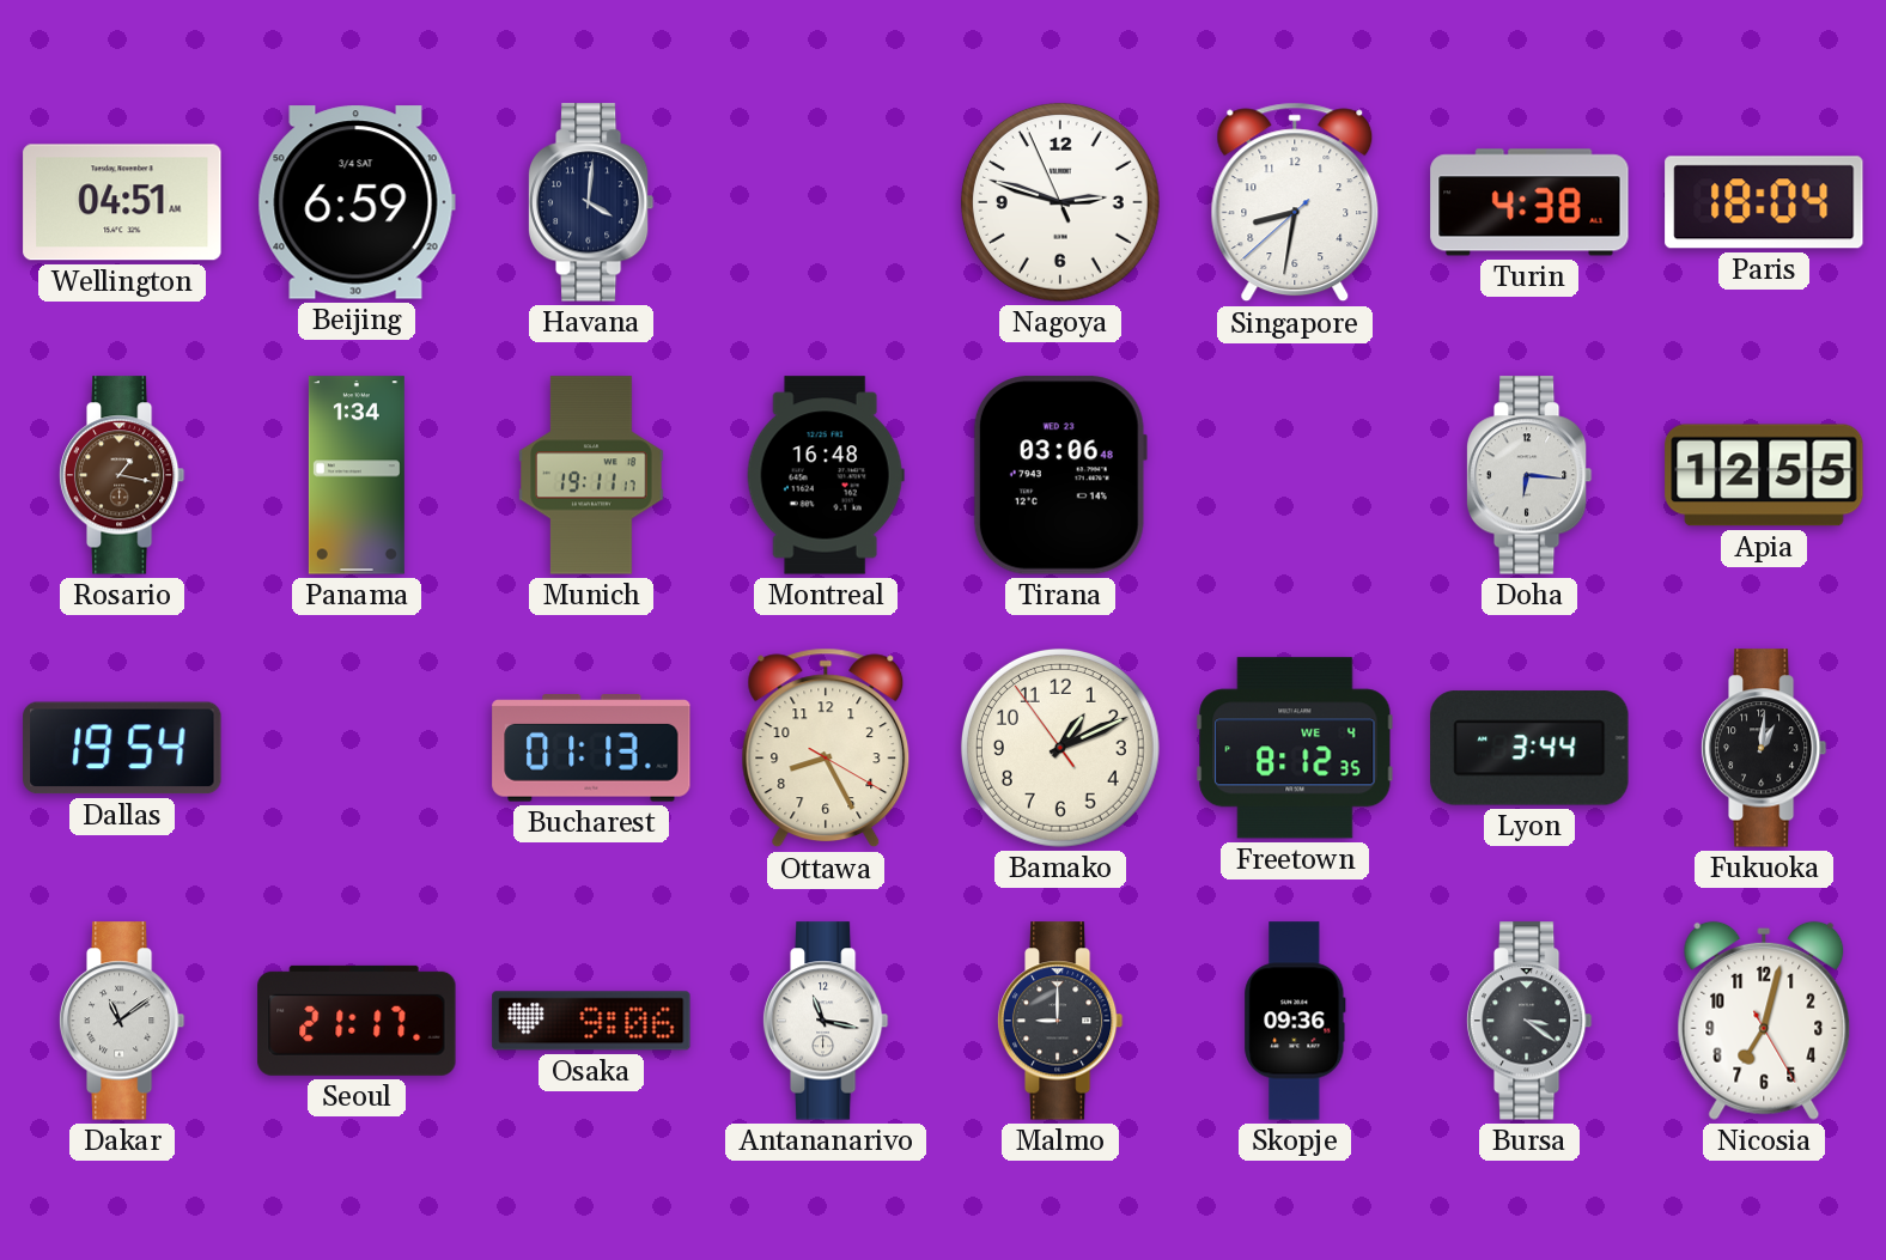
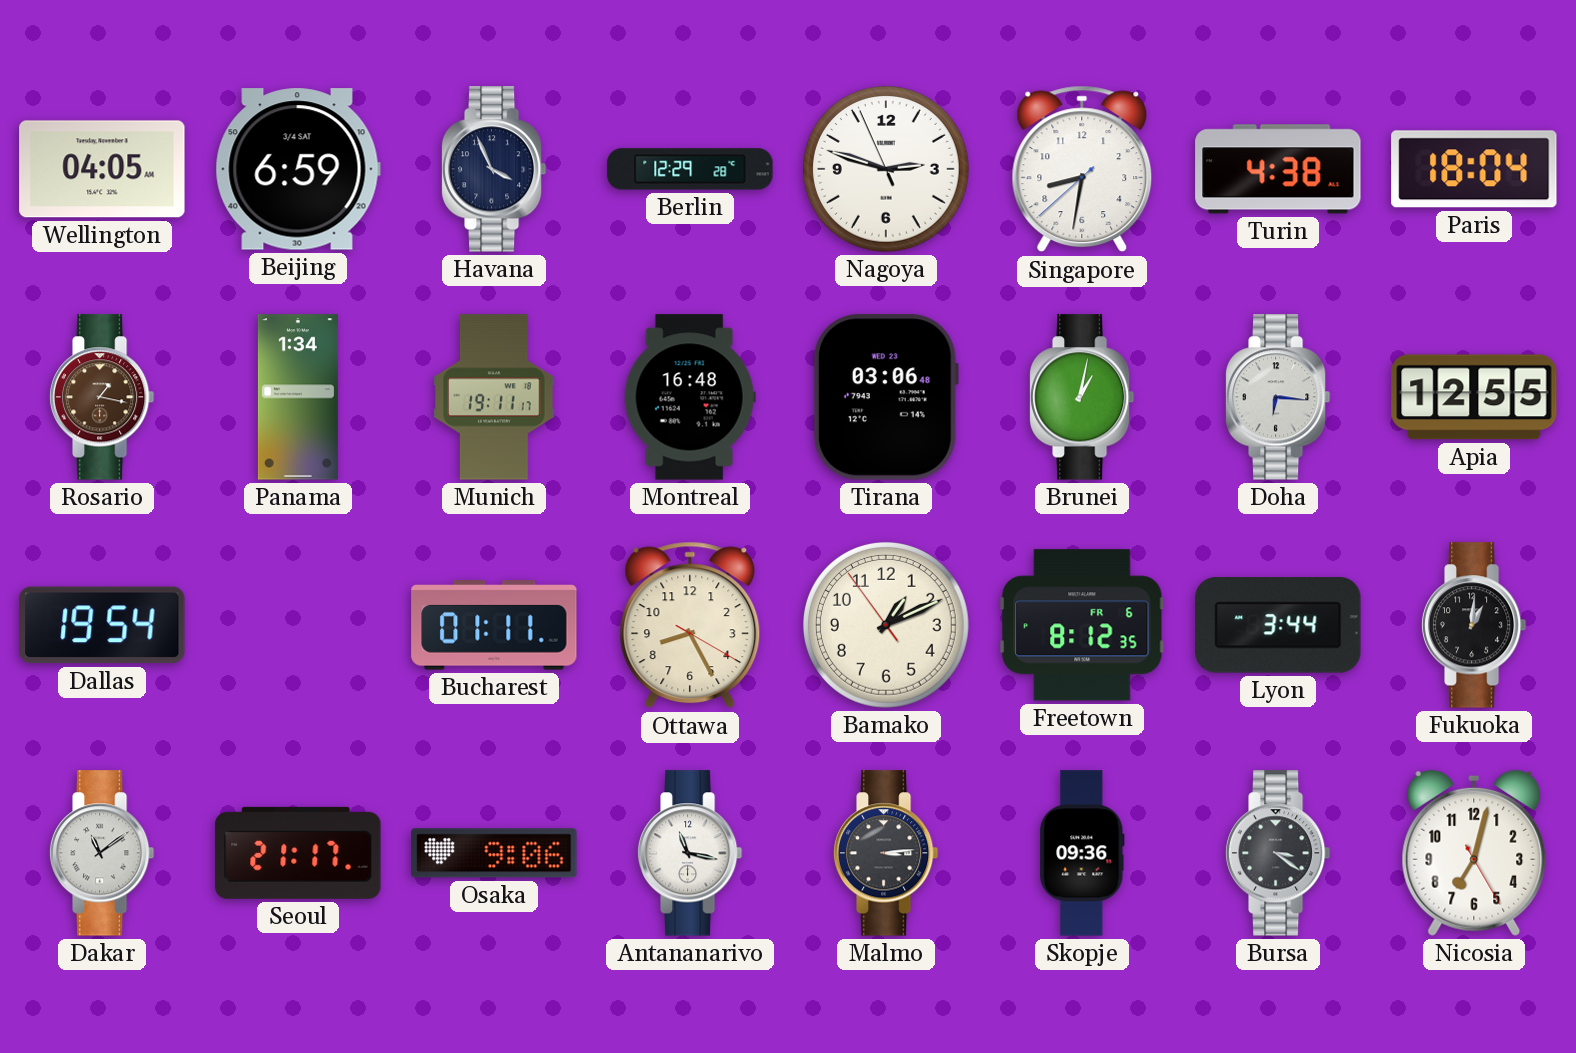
Wellington: 04:51 -> 04:05 (102, 169)
Havana: 4:01 -> 3:56 (494, 169)
Berlin: none -> 12:29 (690, 169)
Brunei: none -> 1:02 (1082, 397)
Bucharest: 01:13 -> 01:11 (494, 625)
Freetown date: WE 4 -> FR 6 (1082, 625)
Malmo: 9:00 -> 3:14 (886, 853)
